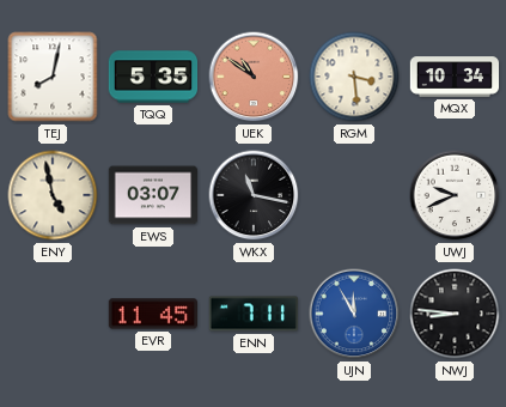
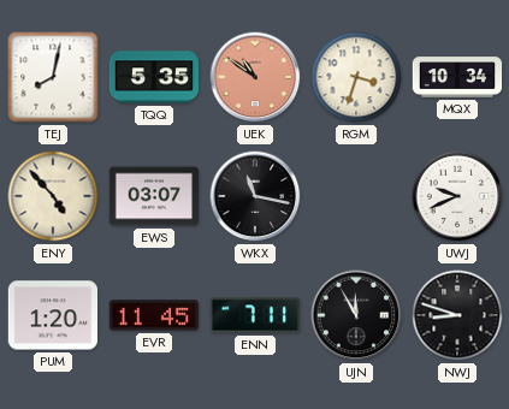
RGM: 3:29 -> 3:33 (356, 77)
ENY: 4:58 -> 4:53 (53, 196)
PUM: none -> 1:20 (52, 315)
UJN dial: blue -> black (356, 315)
NWJ: 8:46 -> 8:48 (457, 315)
